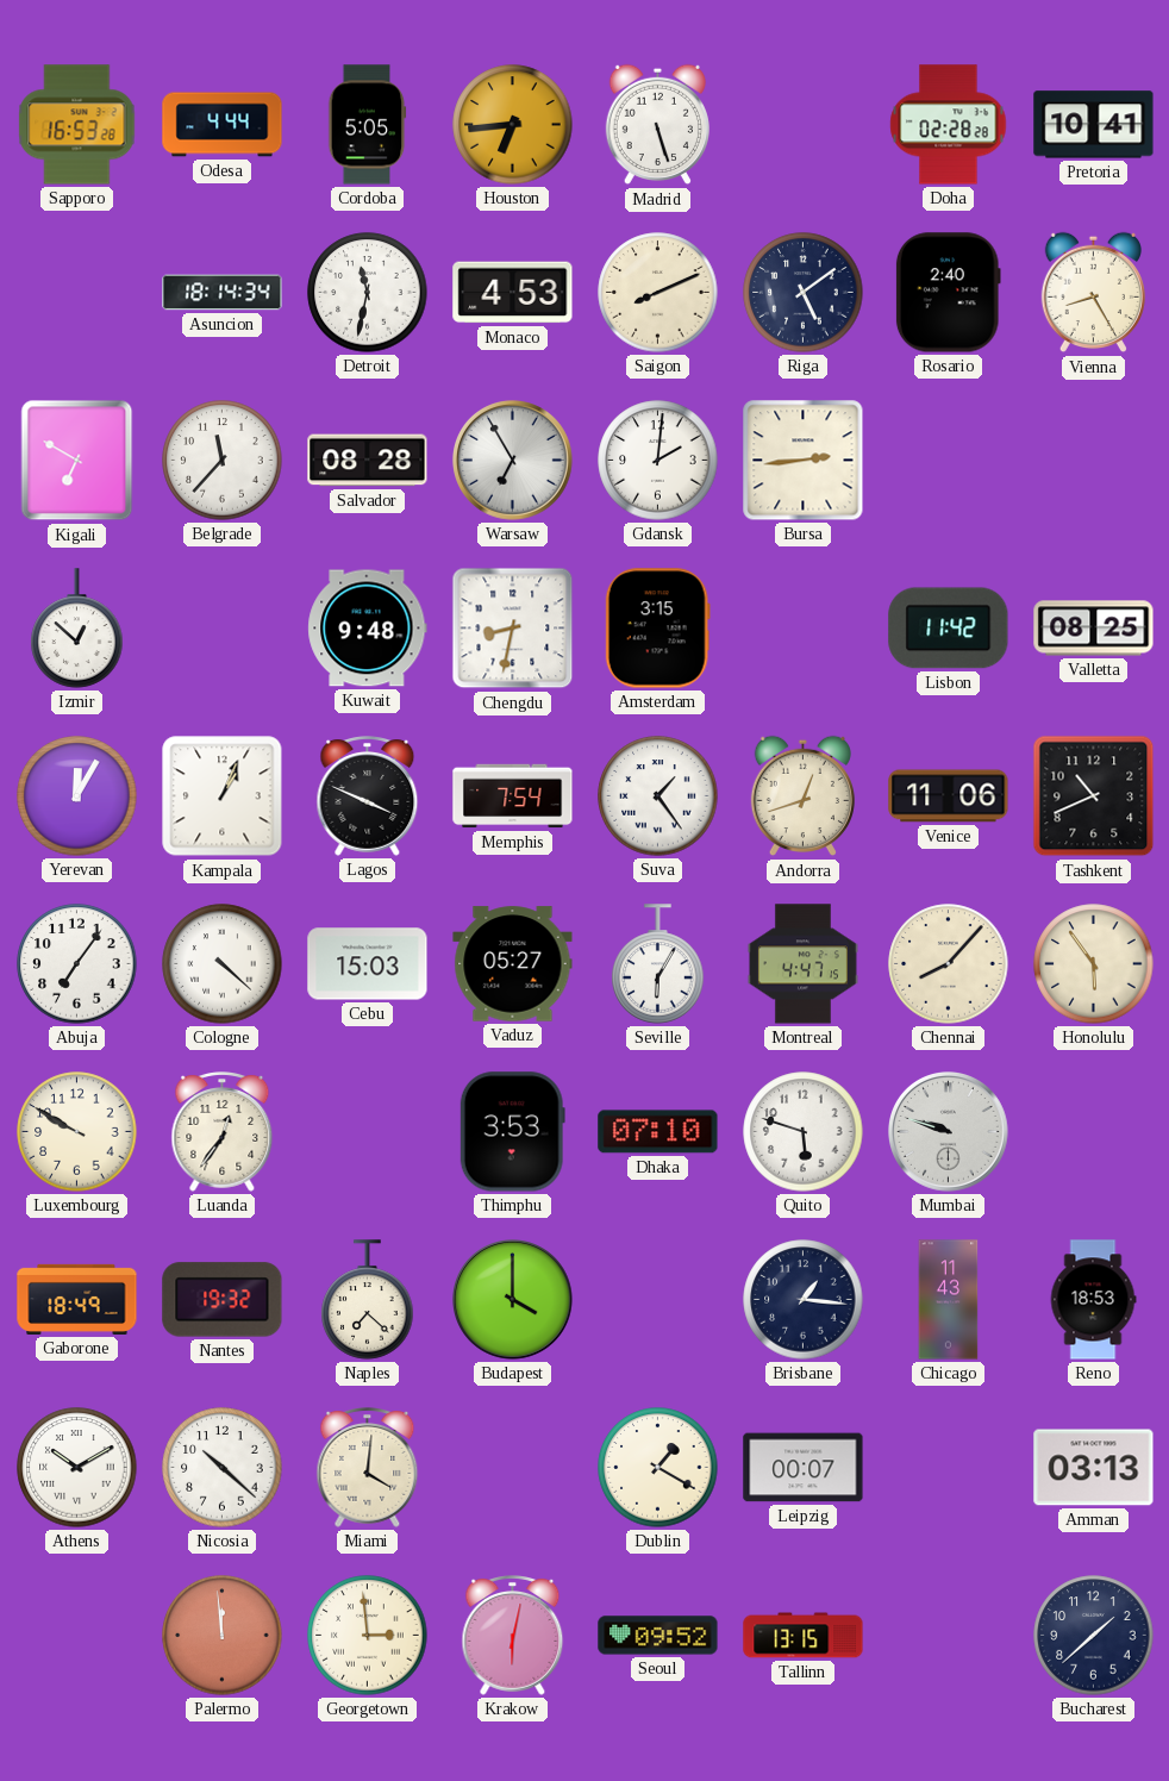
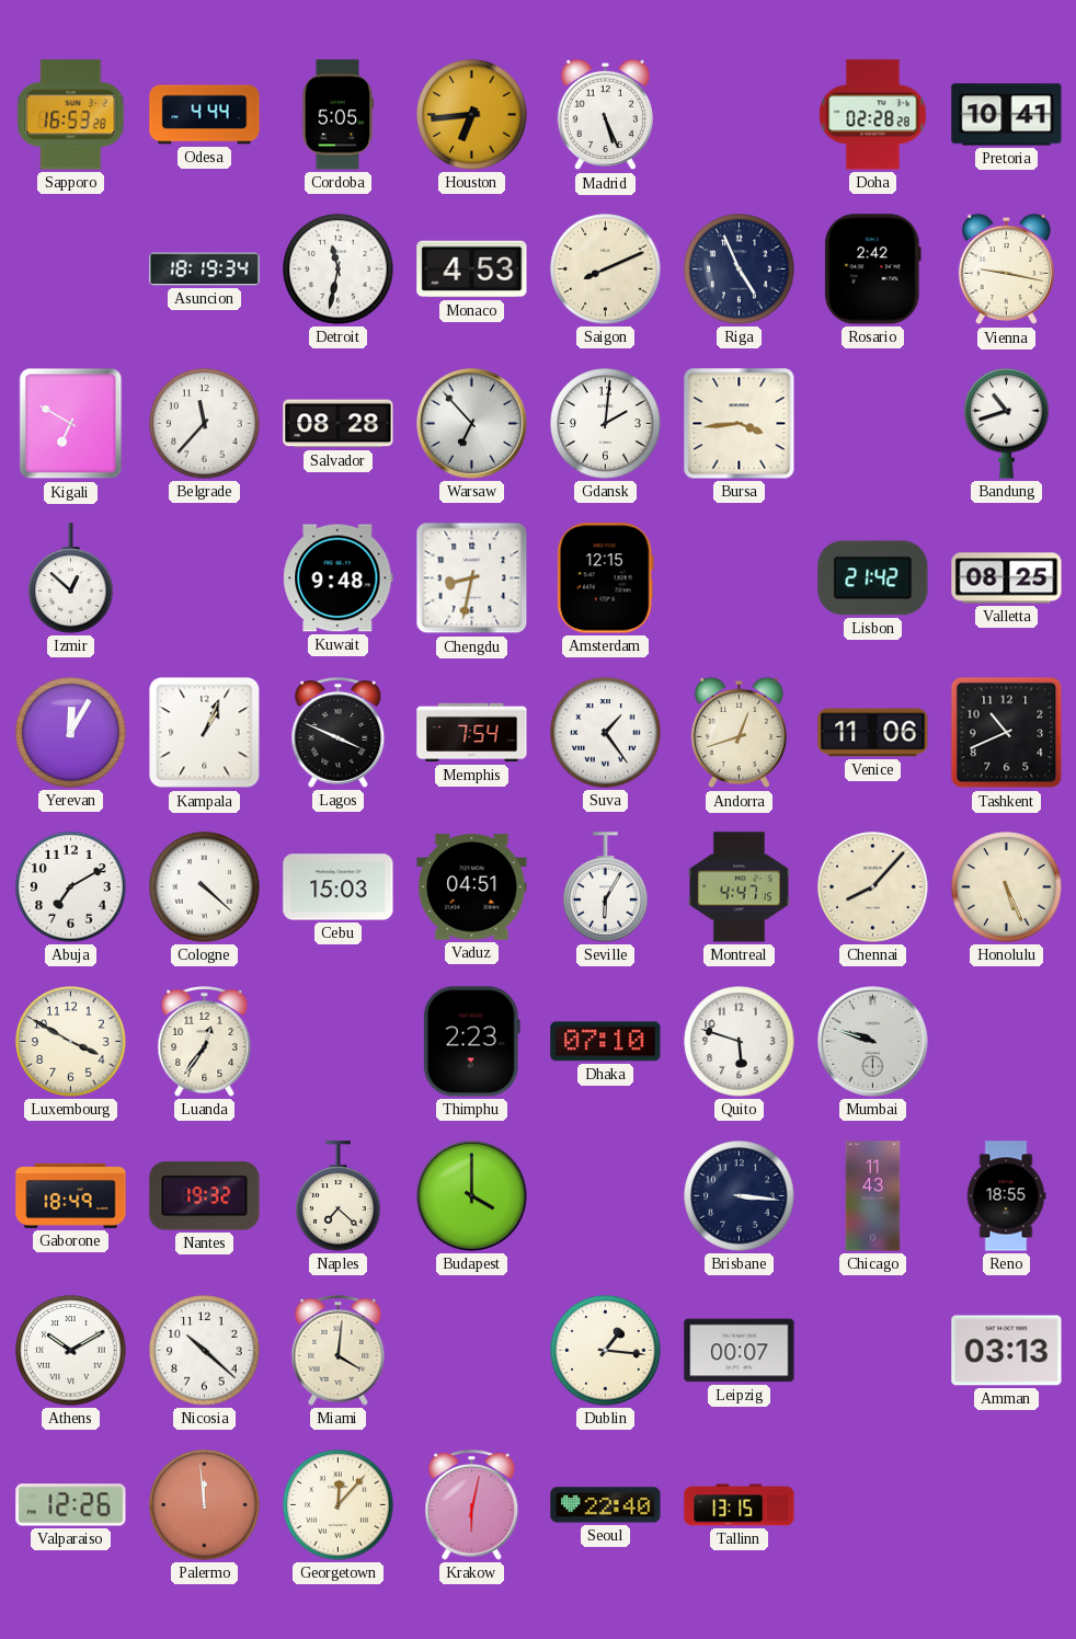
Madrid: 5:27 -> 5:26 (605, 115)
Asuncion: 18:14 -> 18:19 (205, 270)
Riga: 5:09 -> 4:56 (740, 270)
Rosario: 2:40 -> 2:42 (872, 270)
Vienna: 8:25 -> 9:17 (1006, 270)
Warsaw: 6:55 -> 6:53 (472, 424)
Bursa: 2:44 -> 3:44 (740, 424)
Bandung: none -> 10:42 (1007, 424)
Amsterdam: 3:15 -> 12:15 (605, 578)
Lisbon: 11:42 -> 21:42 (873, 578)
Abuja: 7:06 -> 7:10 (71, 887)
Vaduz: 05:27 -> 04:51 (472, 887)
Honolulu: 5:54 -> 5:26 (1007, 887)
Luxembourg: 9:50 -> 3:50 (71, 1042)
Thimphu: 3:53 -> 2:23 (471, 1042)
Brisbane: 1:16 -> 3:16 (740, 1196)
Reno: 18:53 -> 18:55 (1006, 1196)
Dublin: 1:20 -> 1:16 (606, 1351)
Valparaiso: none -> 12:26 (71, 1505)
Georgetown: 2:59 -> 12:07 (339, 1505)
Seoul: 09:52 -> 22:40 (606, 1505)
Bucharest: 1:38 -> none (1094, 1636)
